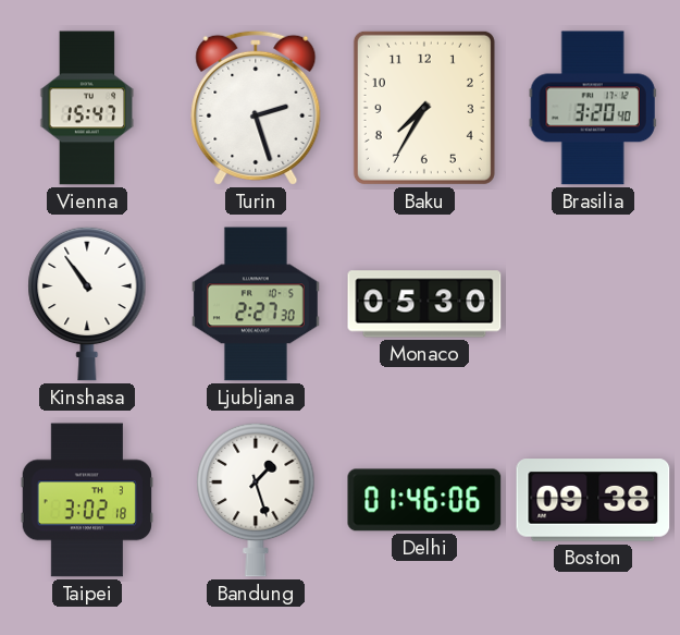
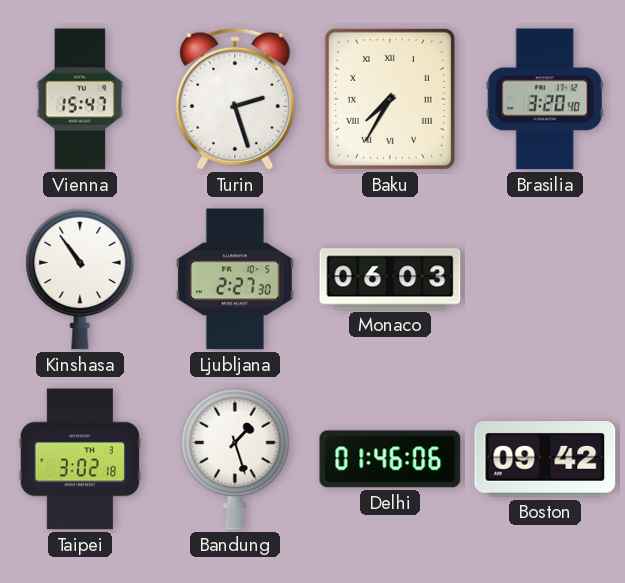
Baku numerals: Arabic -> Roman (390, 99)
Monaco: 05:30 -> 06:03 (390, 279)
Boston: 09:38 -> 09:42 (545, 459)
